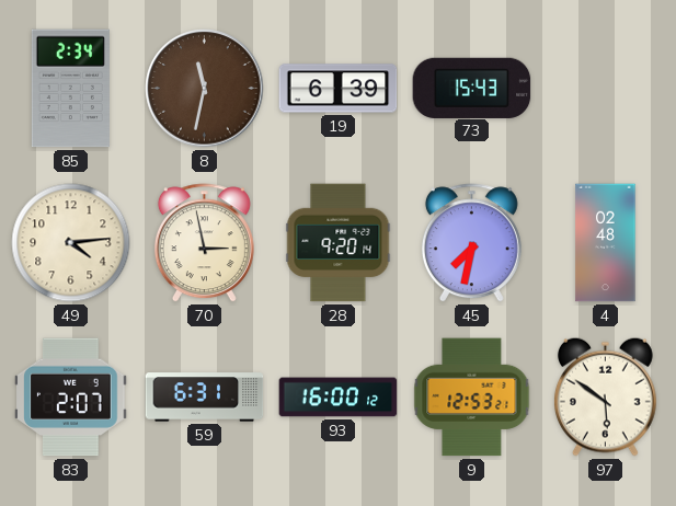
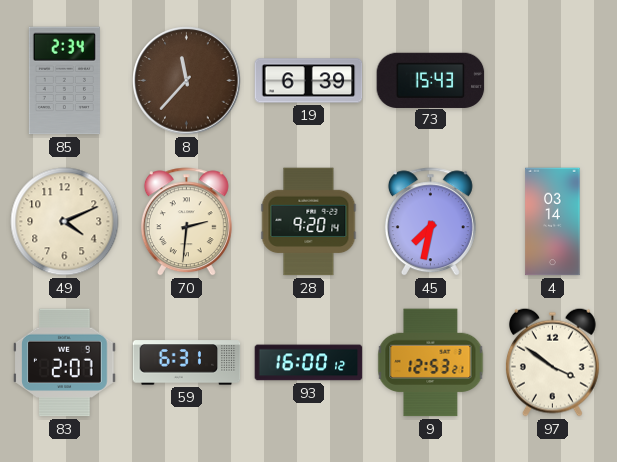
8: 11:32 -> 11:37 (187, 81)
49: 4:14 -> 4:11 (65, 222)
70: 2:58 -> 2:31 (186, 222)
4: 02:48 -> 03:14 (553, 222)
97: 5:51 -> 3:51 (552, 362)
